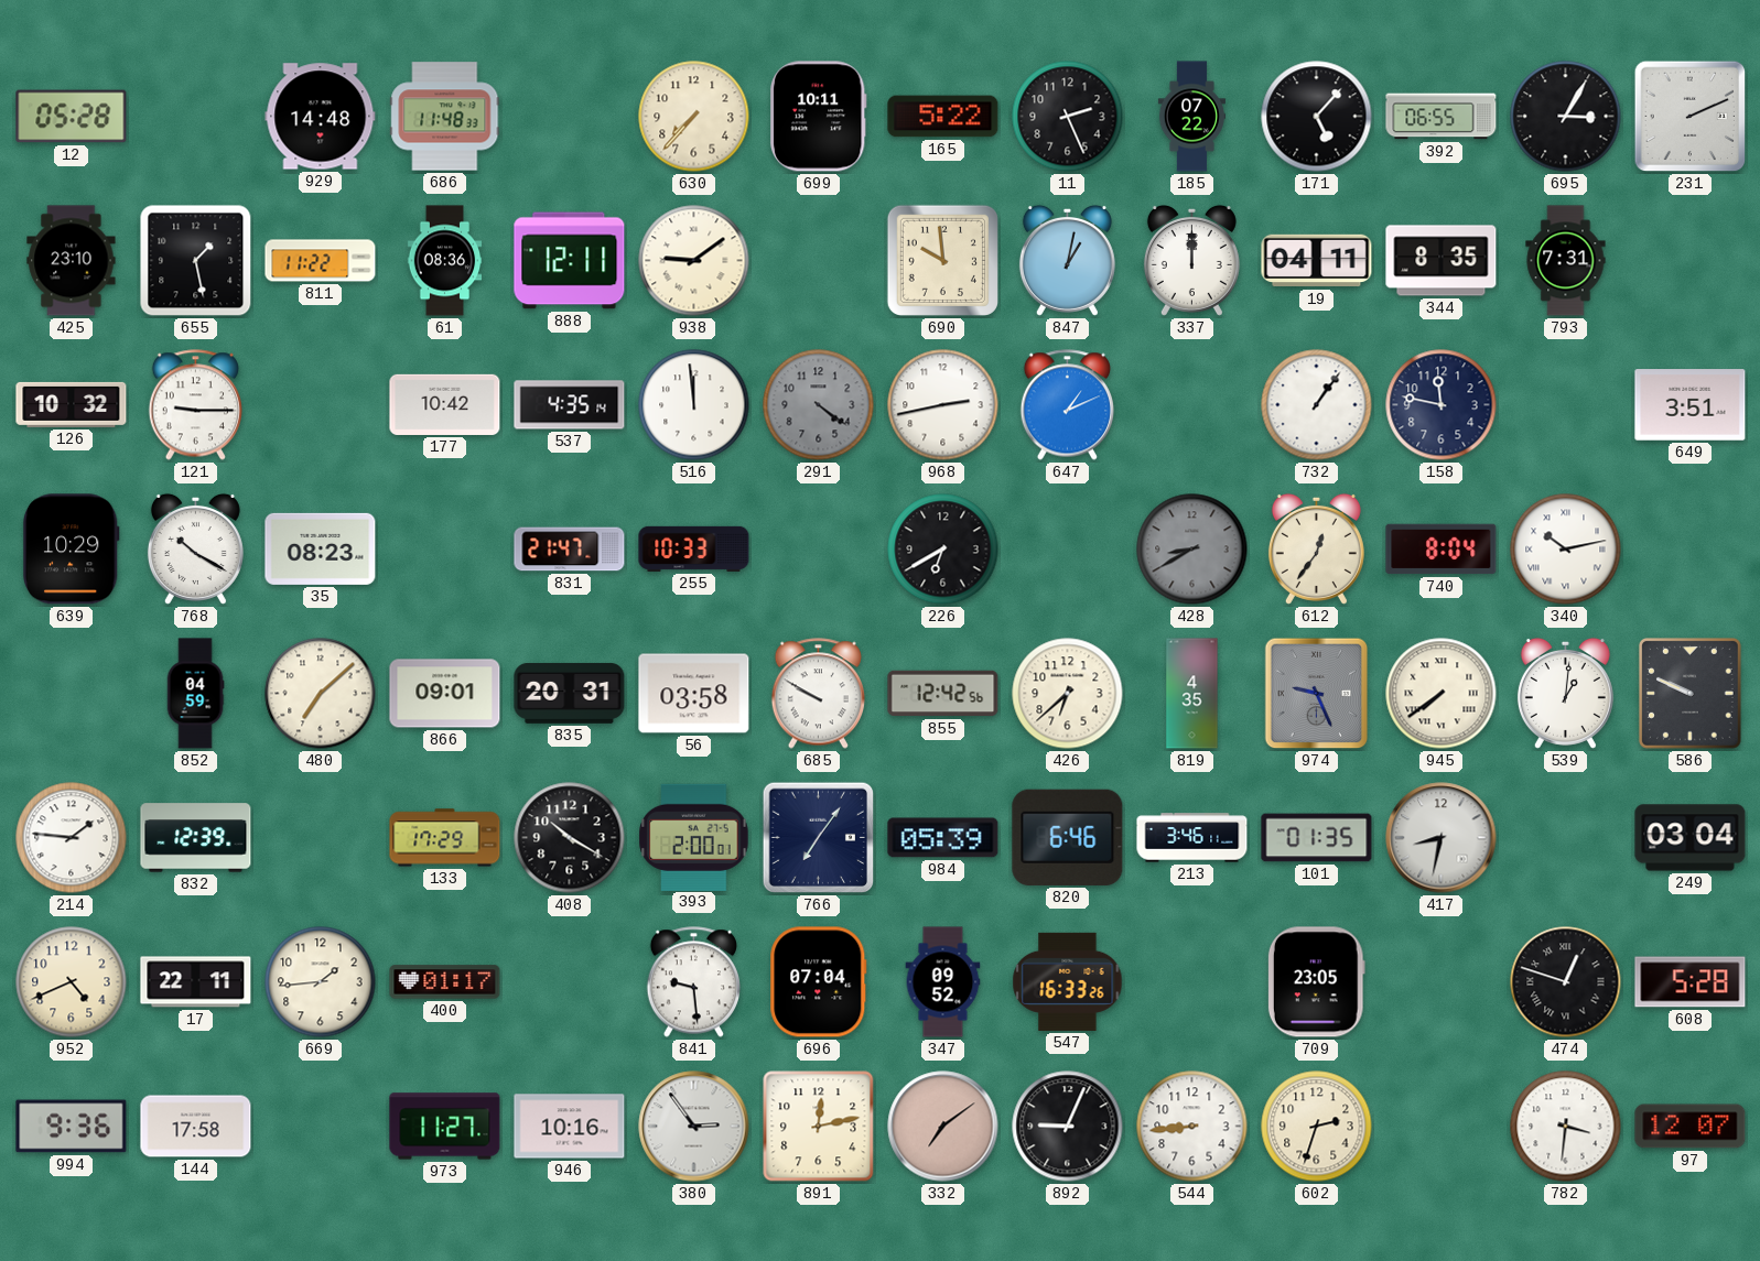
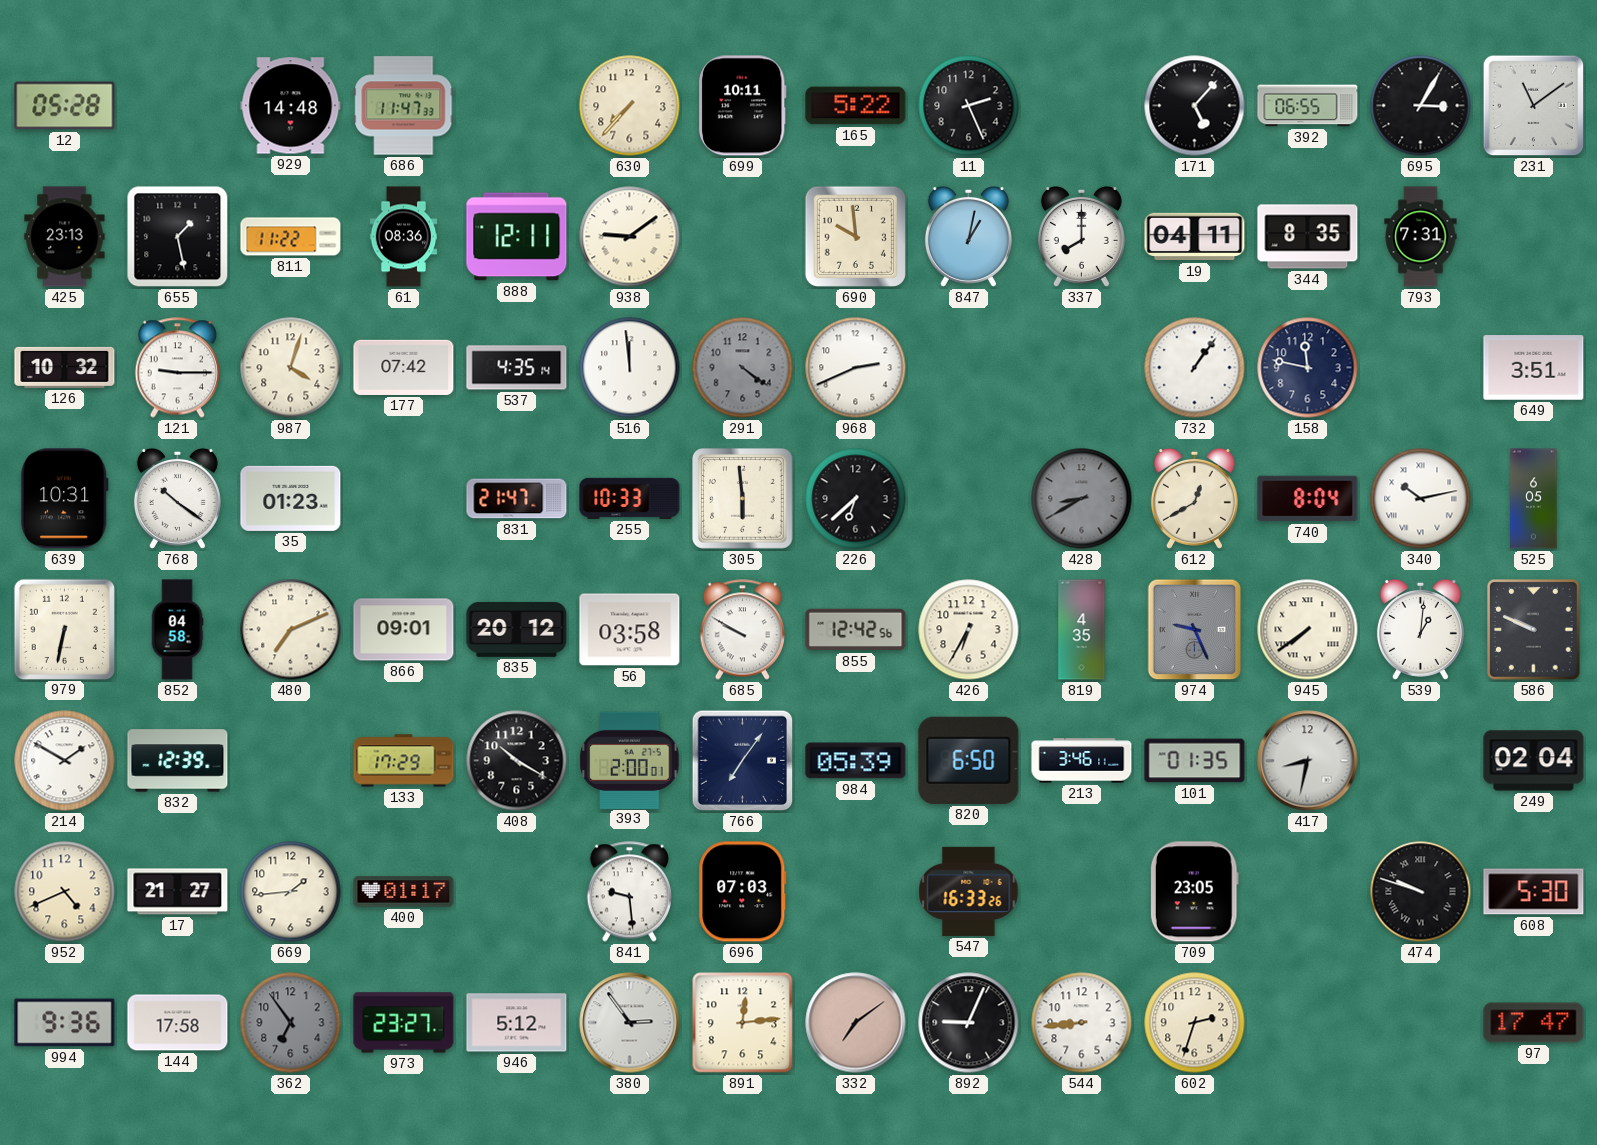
686: 11:48 -> 11:47 (404, 106)
185: 07:22 -> none (1191, 117)
231: 2:11 -> 11:09 (1534, 106)
425: 23:10 -> 23:13 (65, 237)
337: 12:00 -> 8:00 (1081, 236)
987: none -> 4:03 (291, 368)
177: 10:42 -> 07:42 (404, 367)
968: 2:43 -> 2:41 (856, 368)
647: 1:11 -> none (1067, 405)
639: 10:29 -> 10:31 (64, 499)
768: 10:20 -> 10:21 (177, 498)
35: 08:23 -> 01:23 (291, 498)
305: none -> 5:59 (743, 499)
226: 6:40 -> 6:38 (856, 499)
612: 12:36 -> 12:40 (1194, 498)
525: none -> 6:05 (1534, 499)
979: none -> 6:32 (64, 629)
852: 04:59 -> 04:58 (177, 630)
480: 7:08 -> 7:11 (291, 630)
835: 20:31 -> 20:12 (517, 629)
426: 6:38 -> 6:35 (969, 630)
214: 1:46 -> 1:50 (65, 761)
820: 6:46 -> 6:50 (969, 760)
249: 03:04 -> 02:04 (1534, 761)
17: 22:11 -> 21:27 (178, 892)
696: 07:04 -> 07:03 (743, 892)
347: 09:52 -> none (943, 982)
474: 12:48 -> 9:48 (1421, 892)
608: 5:28 -> 5:30 (1534, 892)
362: none -> 6:54 (291, 1023)
973: 11:27 -> 23:27 (404, 1023)
946: 10:16 -> 5:12 (517, 1023)
891: 12:13 -> 12:14 (743, 1023)
782: 3:31 -> none (1566, 1127)
97: 12:07 -> 17:47 (1534, 1023)
